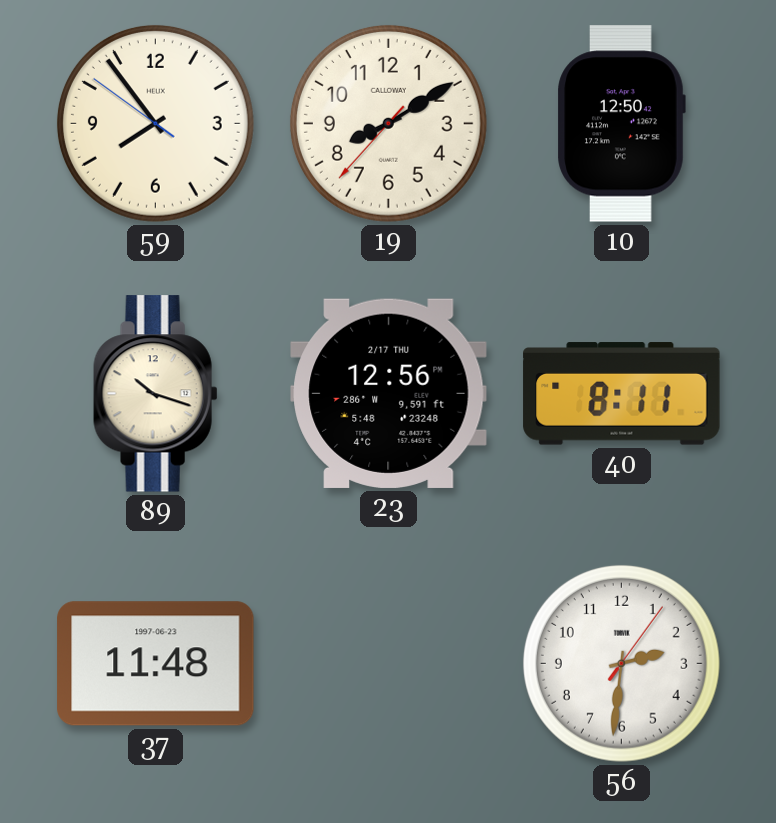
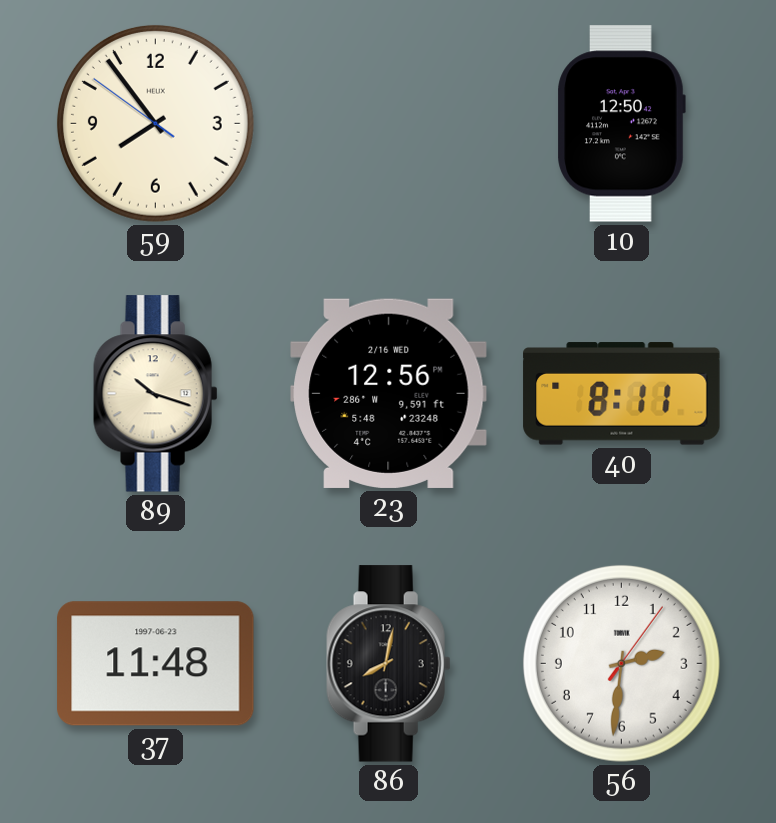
19: 8:09 -> none (388, 123)
23 date: 2/17 THU -> 2/16 WED (389, 393)
86: none -> 8:02 (389, 664)
